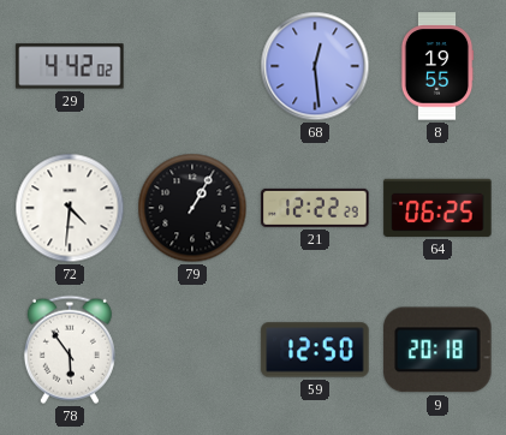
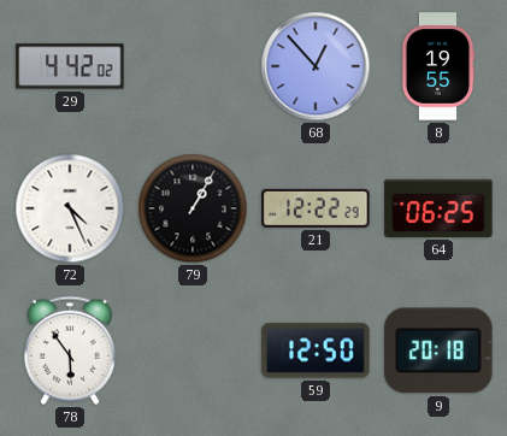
68: 12:29 -> 12:53 (316, 66)
72: 4:31 -> 4:26 (70, 208)
